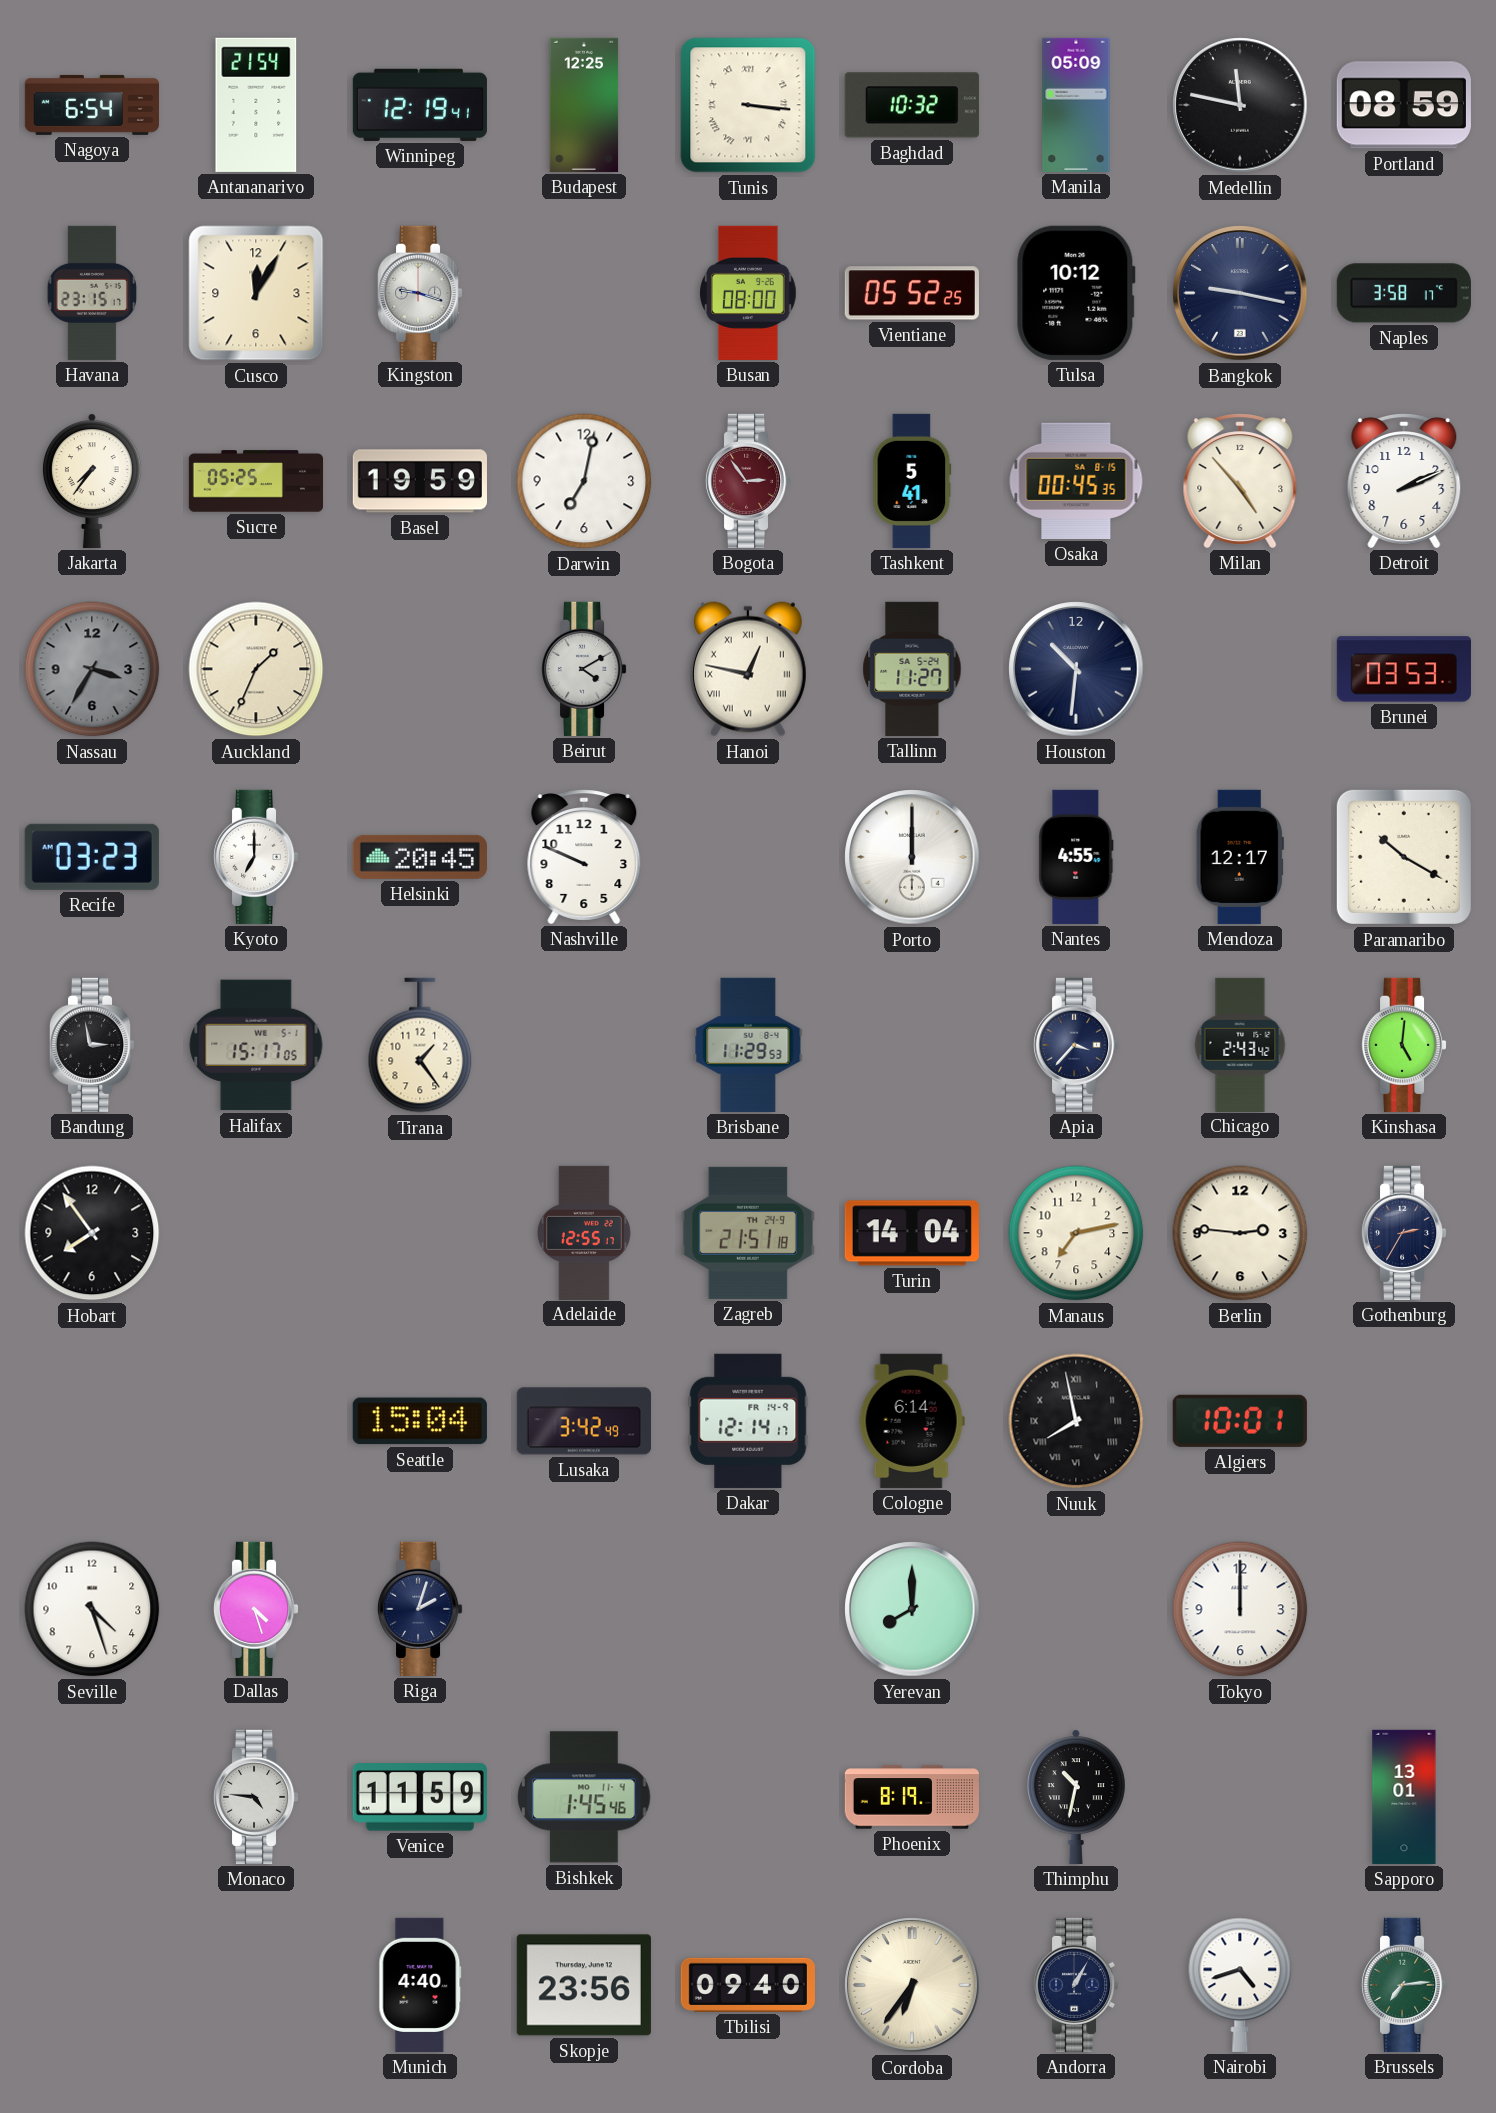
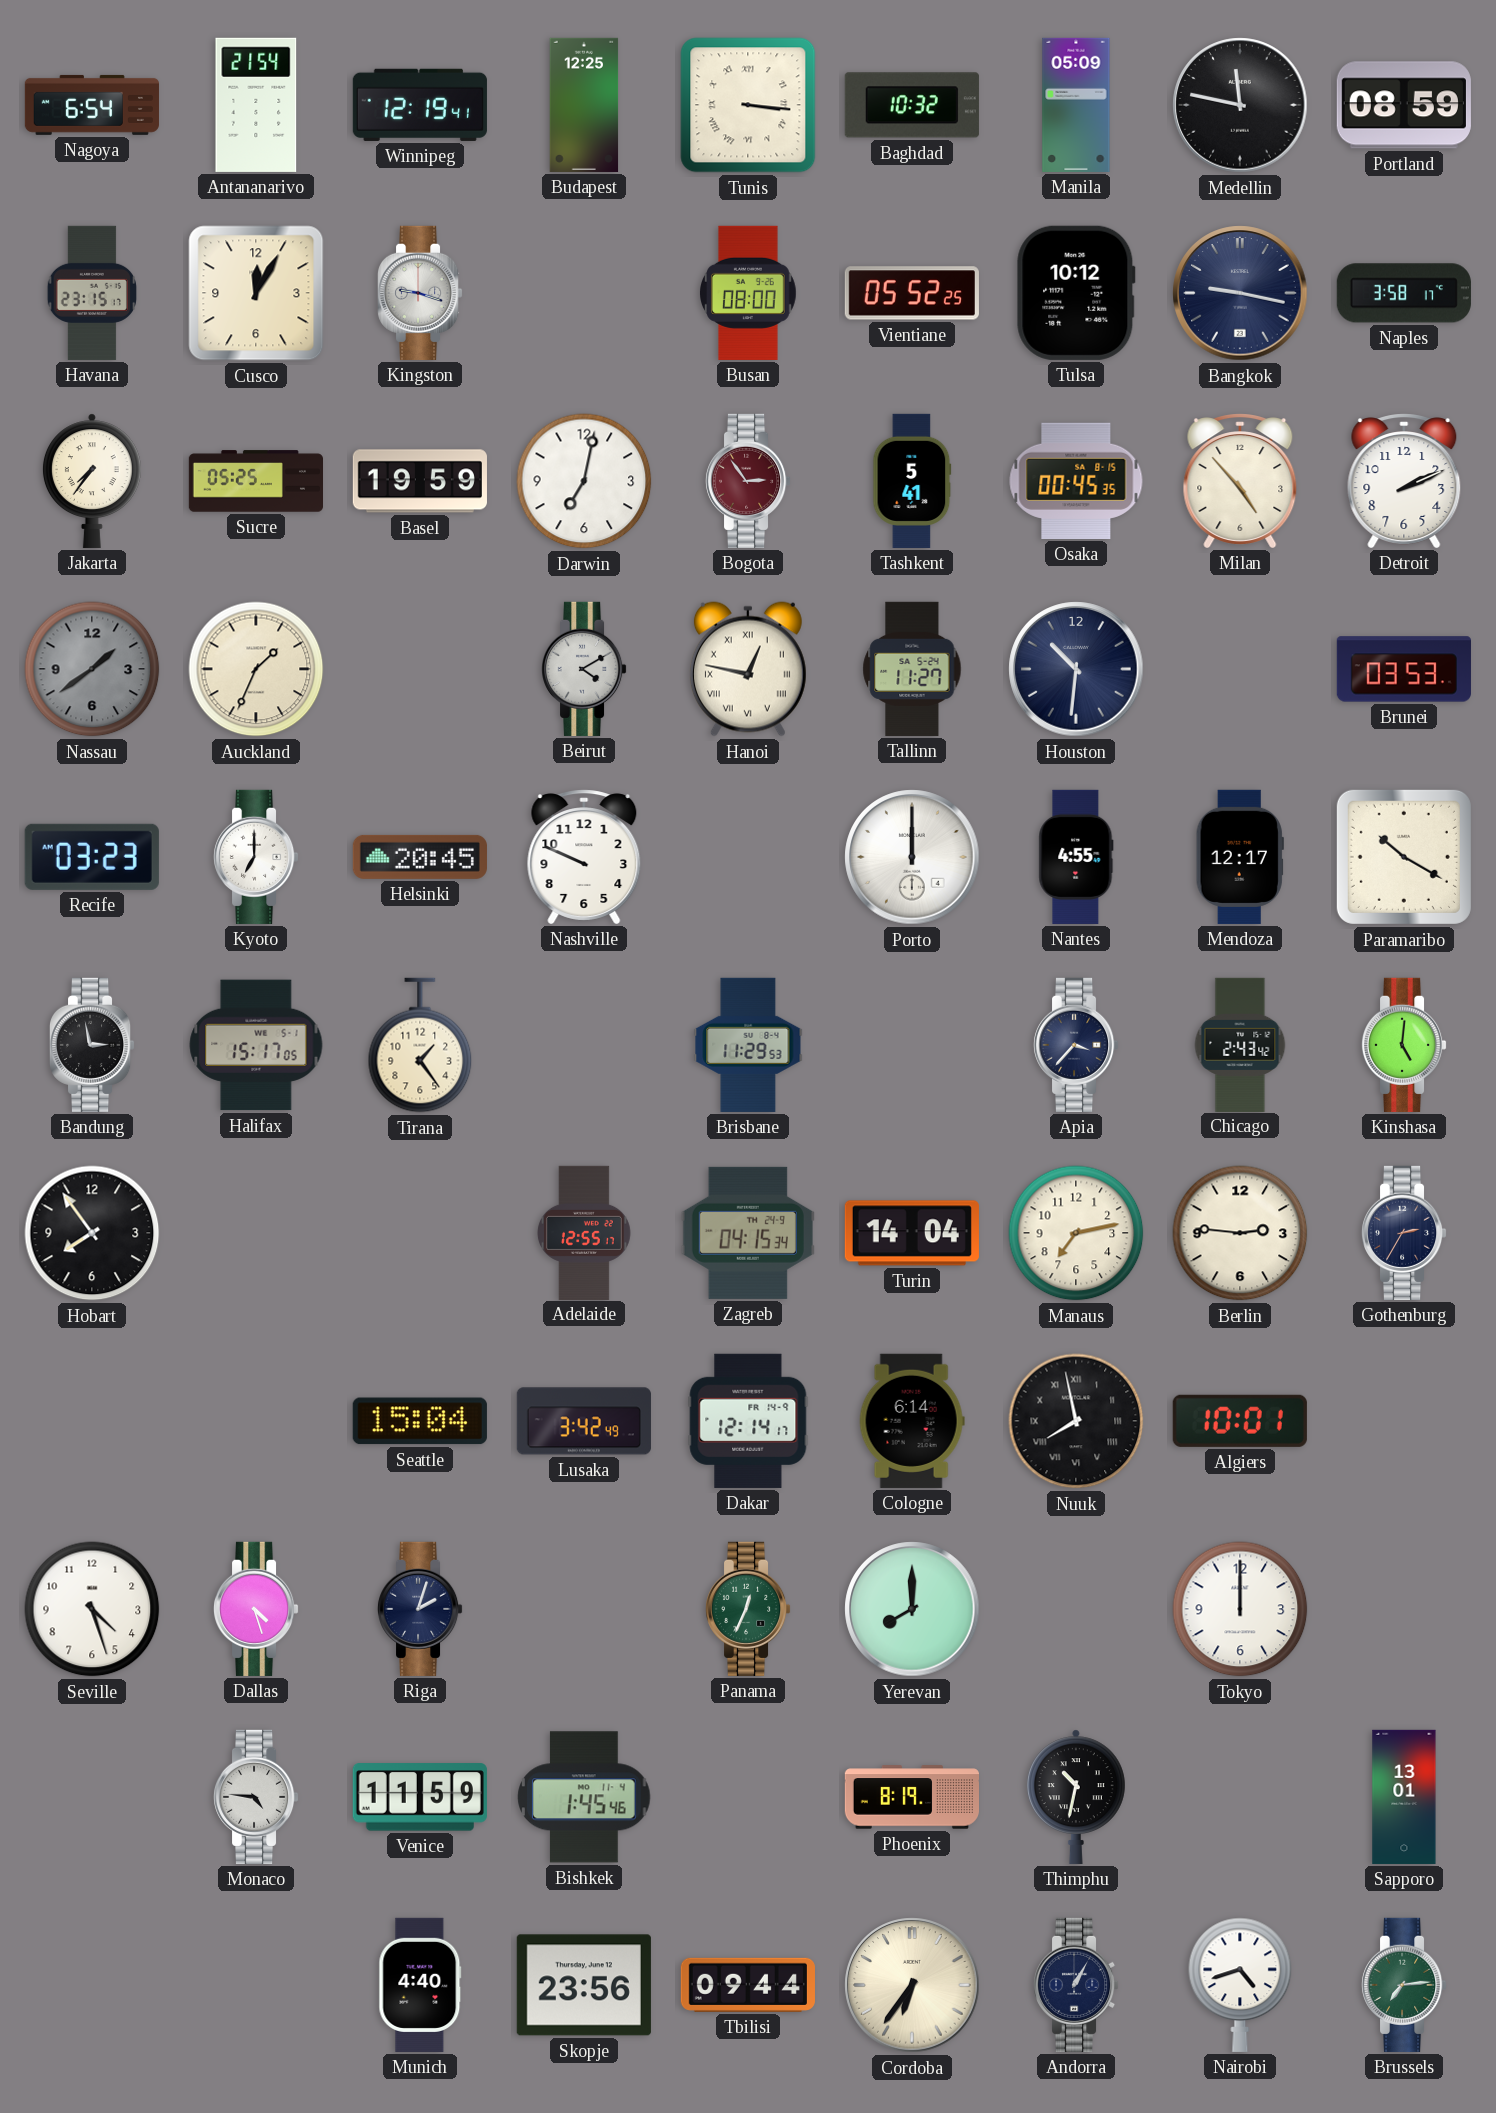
Nassau: 3:35 -> 1:39 (92, 669)
Zagreb: 21:51 -> 04:15 (748, 1233)
Panama: none -> 12:34 (748, 1609)
Tbilisi: 09:40 -> 09:44 (748, 1985)
